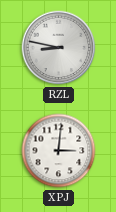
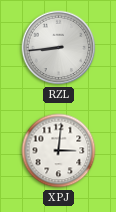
RZL: 8:47 -> 8:44 (59, 48)
